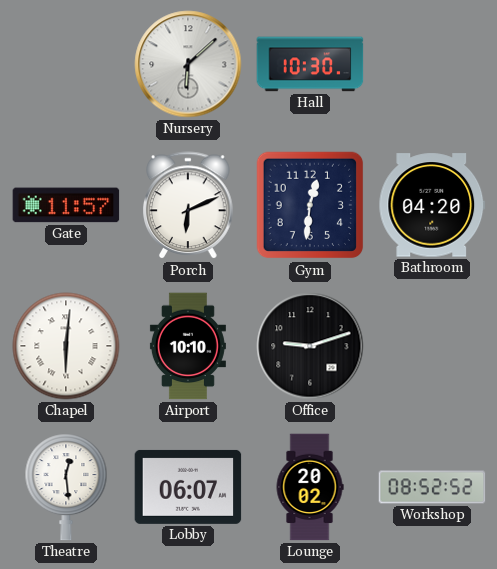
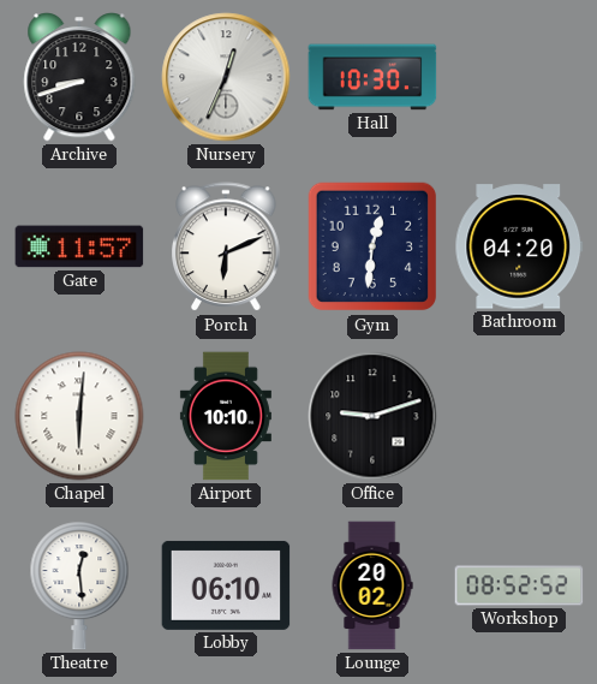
Archive: none -> 8:42 (79, 77)
Nursery: 6:08 -> 12:34 (226, 77)
Lobby: 06:07 -> 06:10 (226, 585)
